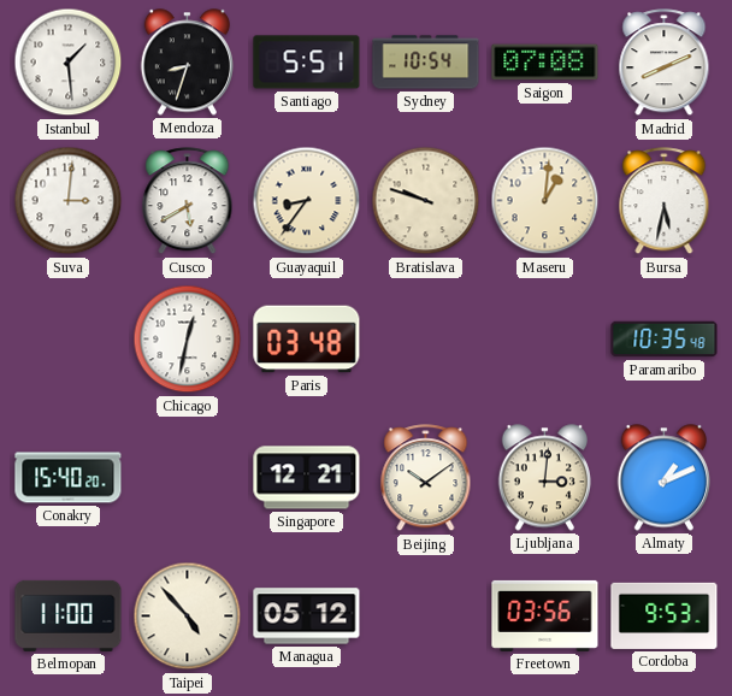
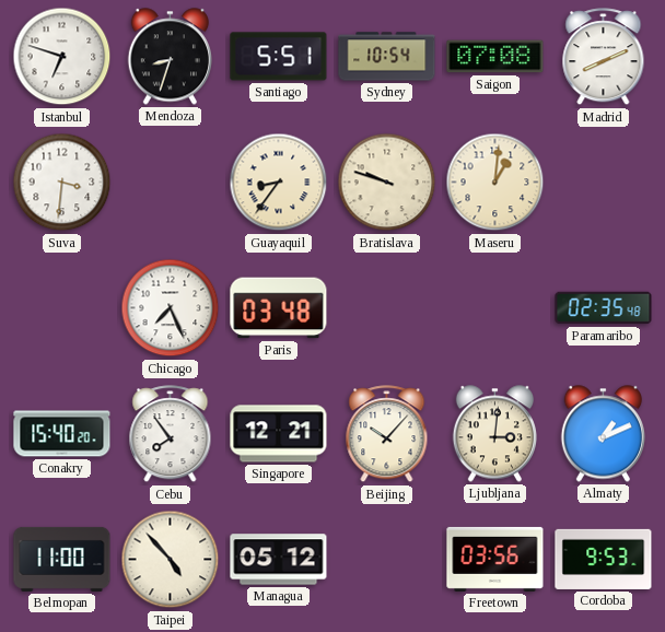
Istanbul: 1:29 -> 6:48 (62, 57)
Suva: 3:01 -> 3:31 (62, 183)
Cusco: 5:40 -> none (188, 201)
Bursa: 5:32 -> none (665, 201)
Chicago: 12:32 -> 7:26 (171, 308)
Paramaribo: 10:35 -> 02:35 (604, 308)
Cebu: none -> 7:54 (171, 434)
Beijing: 10:09 -> 10:07 (387, 434)
